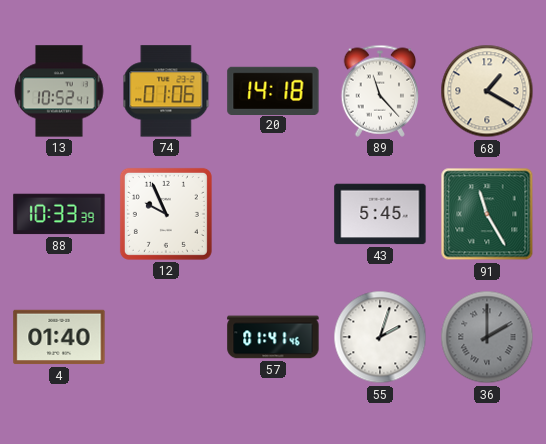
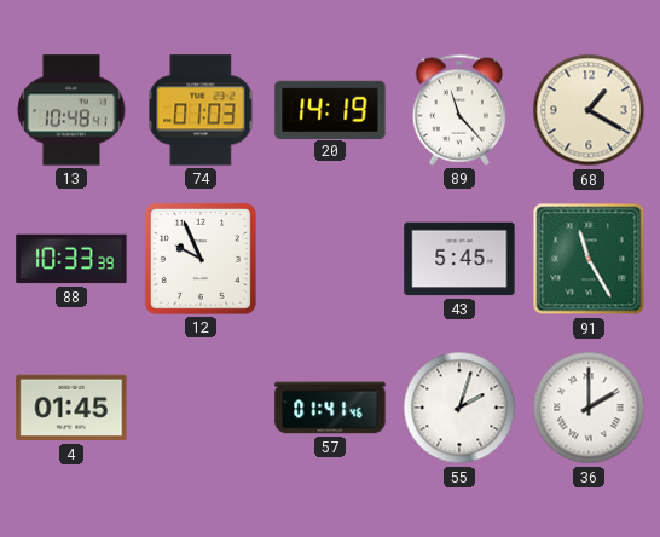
13: 10:52 -> 10:48 (71, 110)
74: 01:06 -> 01:03 (201, 110)
20: 14:18 -> 14:19 (330, 109)
4: 01:40 -> 01:45 (71, 408)
36 dial: grey -> white (589, 408)
